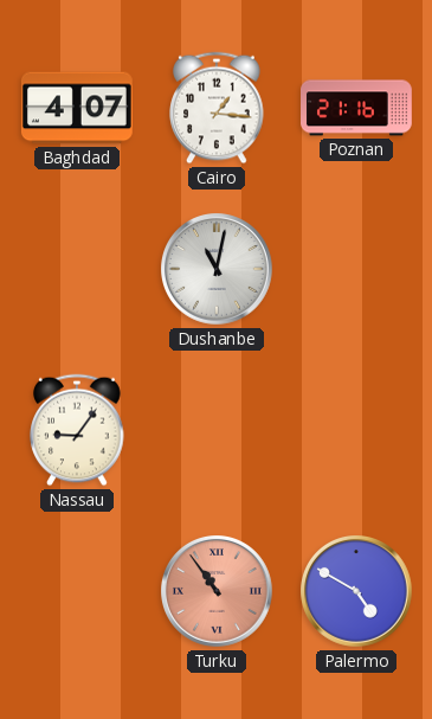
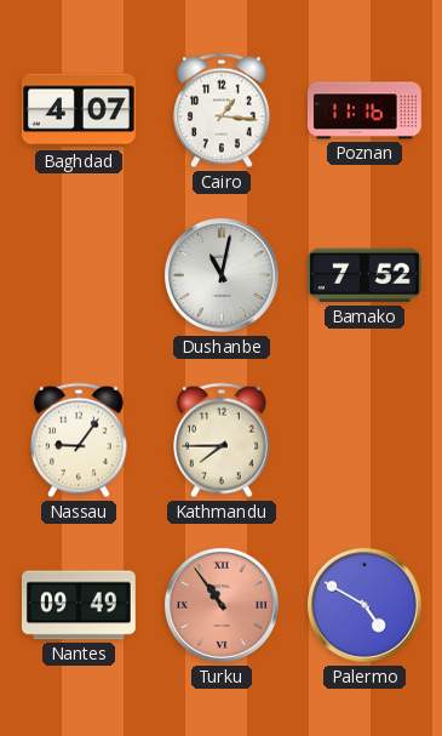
Poznan: 21:16 -> 11:16 (366, 110)
Bamako: none -> 7:52 (364, 275)
Kathmandu: none -> 7:45 (222, 440)
Nantes: none -> 09:49 (79, 605)
